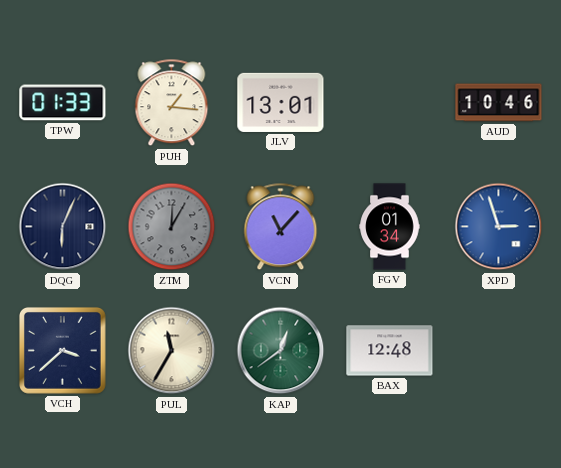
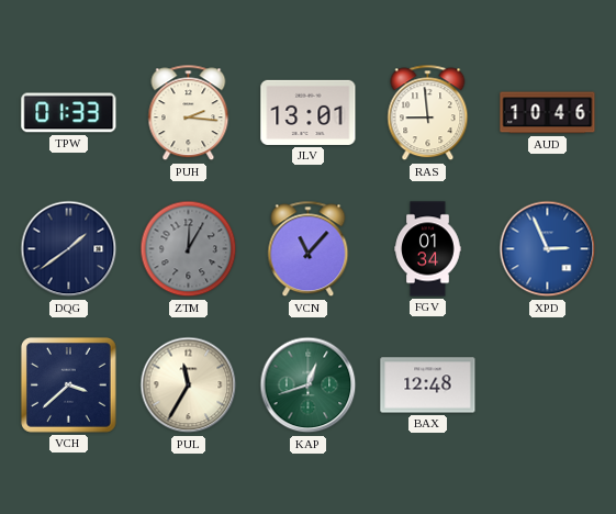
PUH: 1:16 -> 2:16 (189, 113)
RAS: none -> 8:59 (428, 113)
DQG: 6:04 -> 1:39 (69, 249)
XPD: 2:57 -> 2:56 (548, 249)
KAP: 12:39 -> 12:42 (309, 386)
